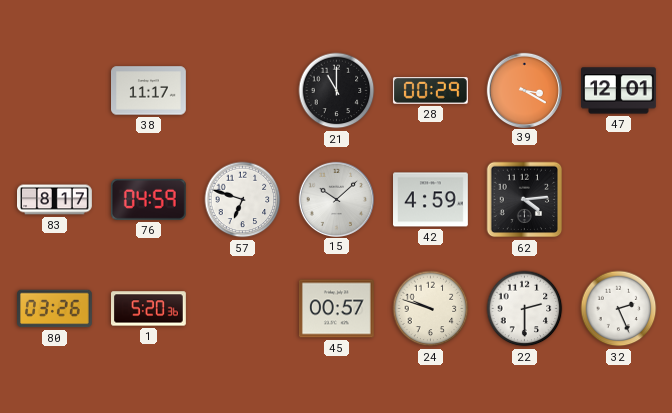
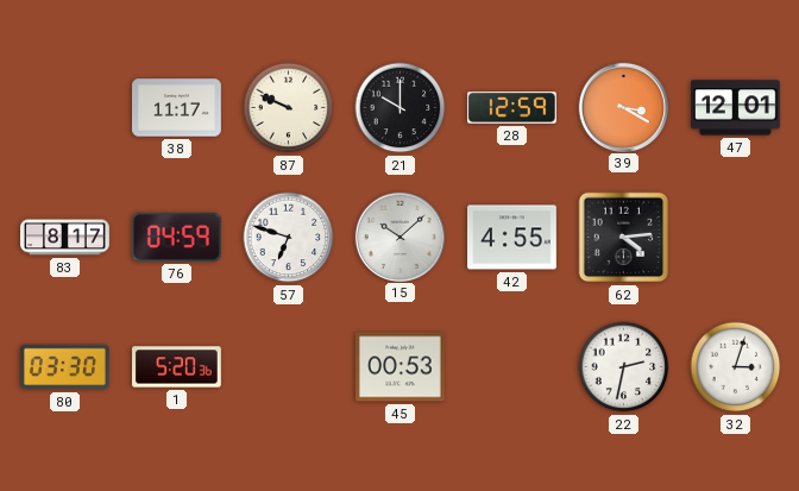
87: none -> 9:49 (289, 108)
21: 11:00 -> 10:00 (401, 108)
28: 00:29 -> 12:59 (511, 108)
42: 4:59 -> 4:55 (512, 238)
80: 03:26 -> 03:30 (65, 367)
45: 00:57 -> 00:53 (401, 367)
24: 9:48 -> none (431, 309)
22: 2:30 -> 2:32 (624, 367)
32: 2:26 -> 3:03 (736, 367)
